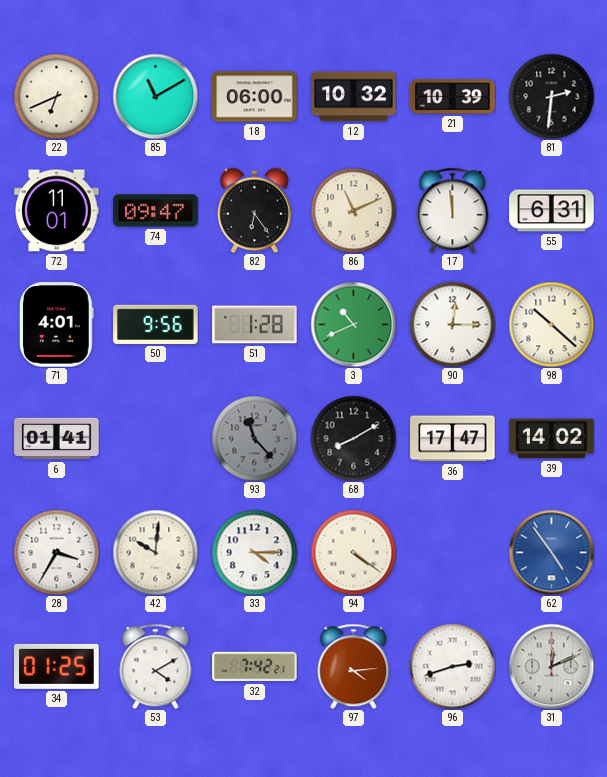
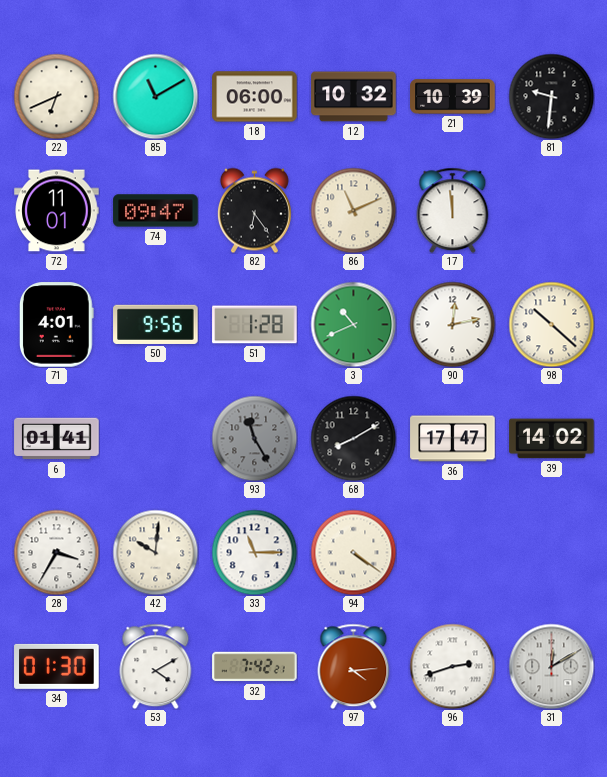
81: 2:31 -> 9:31 (551, 96)
55: 6:31 -> none (552, 211)
90: 12:15 -> 12:13 (452, 324)
93: 11:23 -> 11:25 (254, 438)
33: 4:15 -> 11:15 (254, 552)
62: 4:54 -> none (551, 552)
34: 01:25 -> 01:30 (57, 666)
31: 12:11 -> 12:10 (551, 666)
